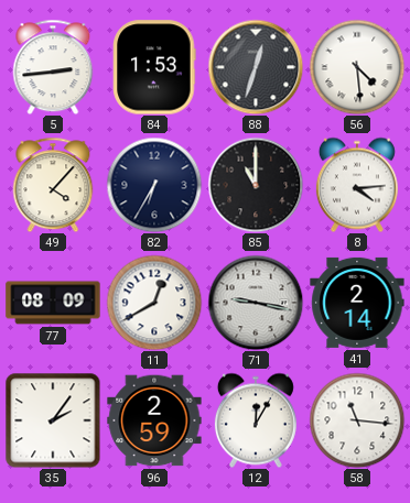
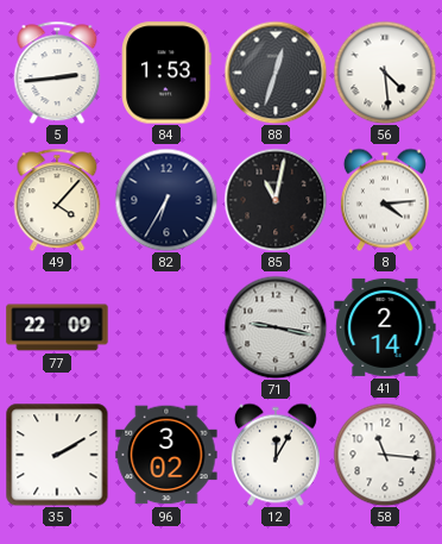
85: 11:00 -> 11:02 (276, 200)
77: 08:09 -> 22:09 (57, 327)
11: 12:40 -> none (154, 303)
35: 2:06 -> 2:10 (57, 455)
96: 2:59 -> 3:02 (166, 455)
